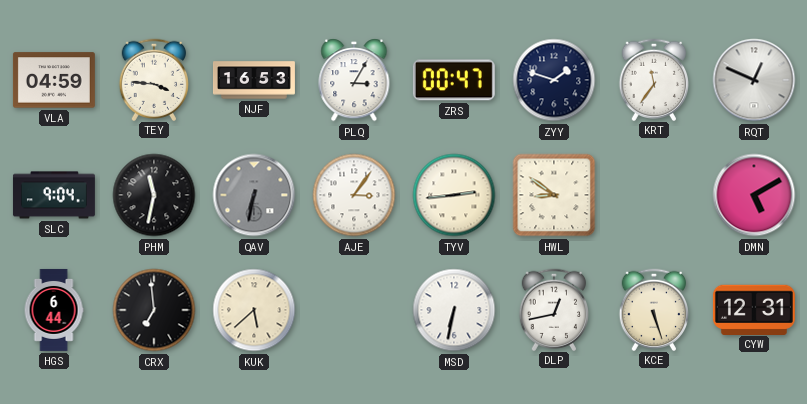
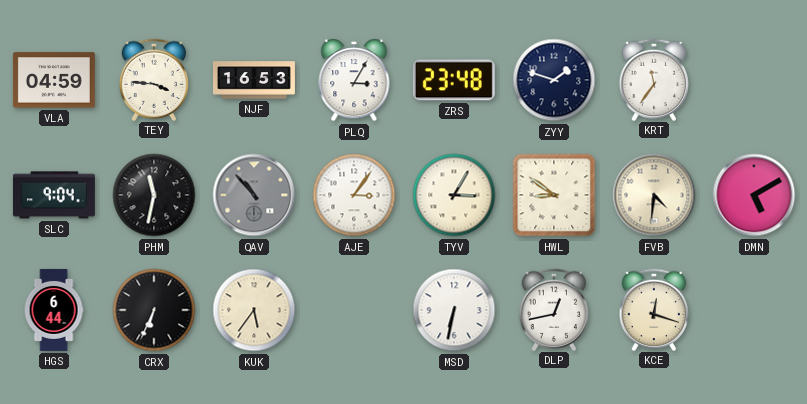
ZRS: 00:47 -> 23:48 (454, 80)
RQT: 12:49 -> none (754, 80)
QAV: 6:32 -> 10:53 (254, 195)
TYV: 2:44 -> 3:05 (454, 195)
FVB: none -> 4:31 (654, 195)
CRX: 6:59 -> 6:34 (154, 310)
KUK: 5:38 -> 5:36 (254, 310)
KCE: 5:27 -> 12:18 (654, 309)
CYW: 12:31 -> none (754, 309)
